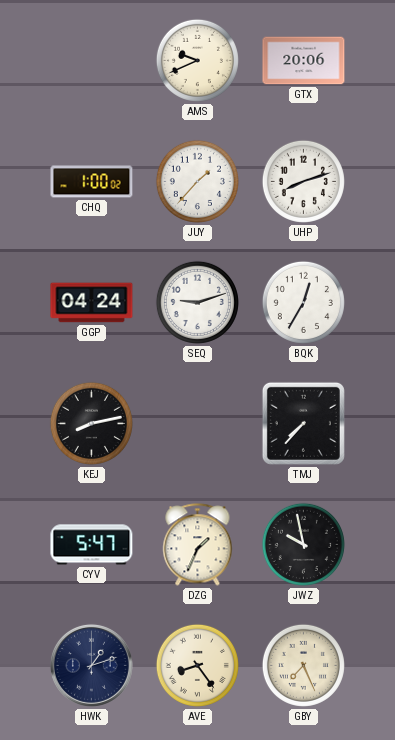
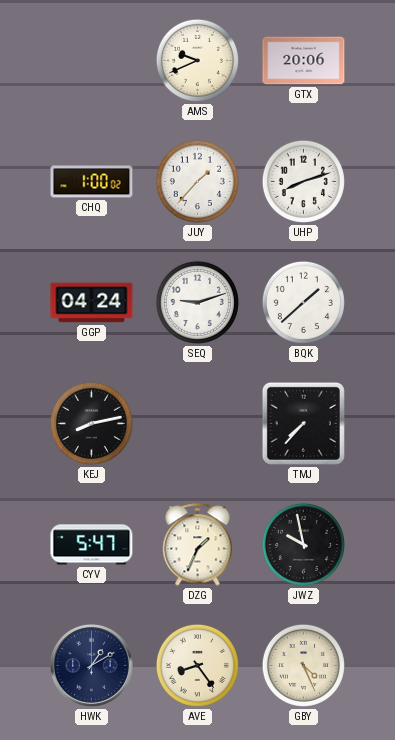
BQK: 12:35 -> 1:38 (303, 302)
HWK: 1:12 -> 1:10 (91, 665)
GBY: 7:26 -> 4:26 (303, 665)
